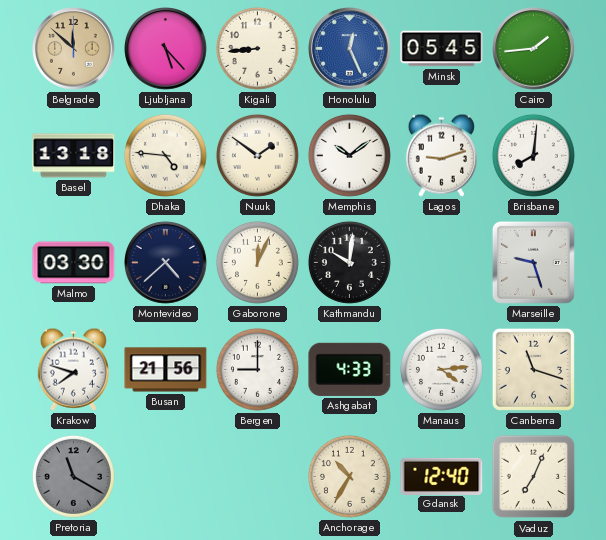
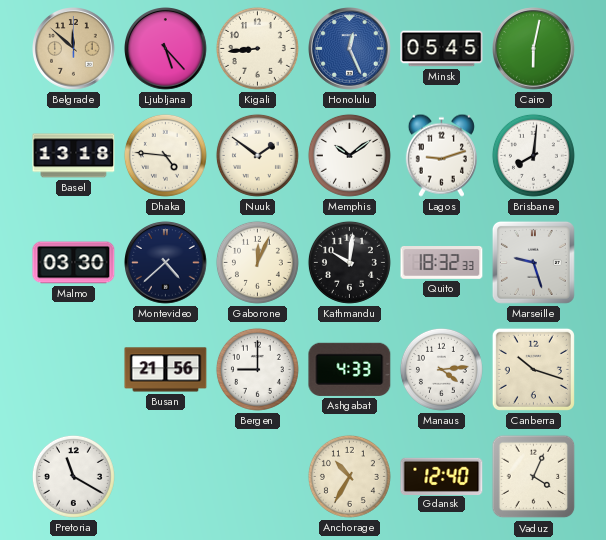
Cairo: 1:44 -> 6:02 (534, 49)
Quito: none -> 18:32 (442, 263)
Krakow: 7:48 -> none (73, 369)
Canberra: 11:18 -> 10:18 (533, 369)
Pretoria dial: grey -> white (73, 476)
Vaduz: 7:04 -> 4:04 (534, 477)
